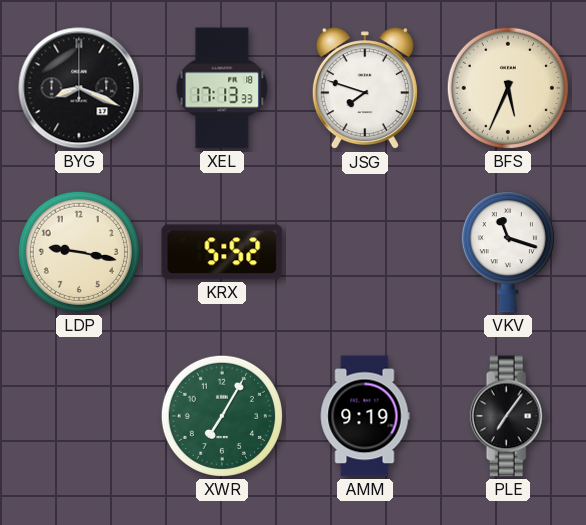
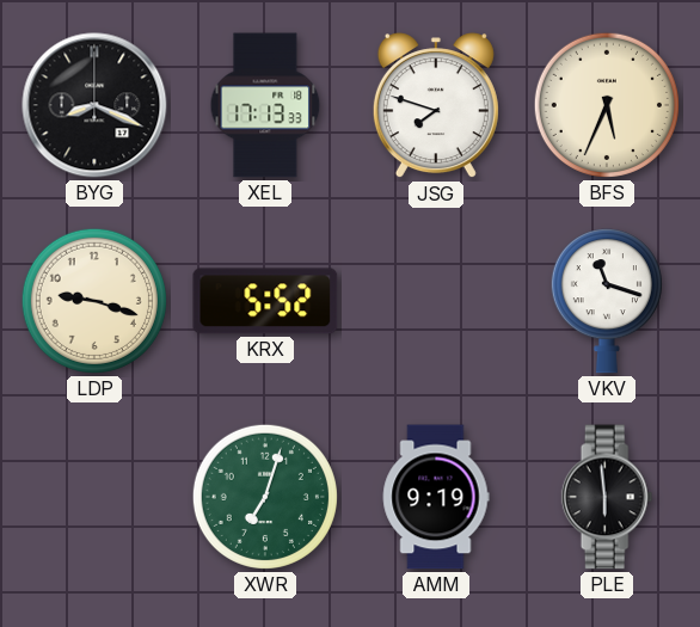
LDP: 9:17 -> 9:18 (94, 301)
XWR: 7:05 -> 7:03 (265, 497)
PLE: 7:06 -> 5:59 (607, 497)
